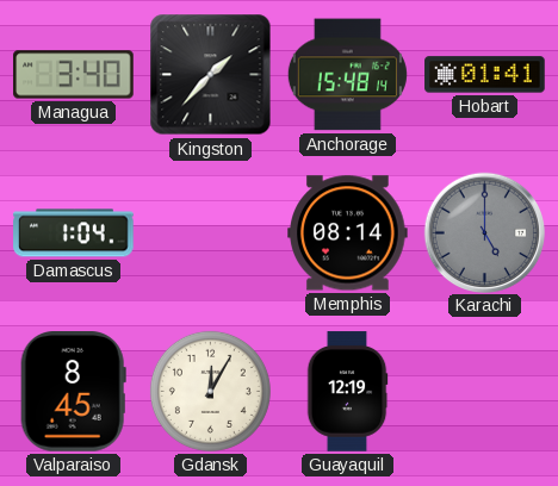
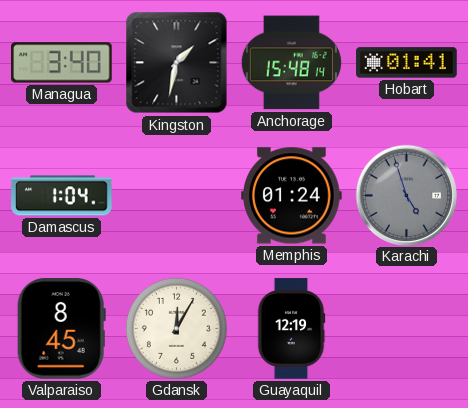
Kingston: 1:37 -> 1:32 (177, 63)
Memphis: 08:14 -> 01:24 (292, 196)
Karachi: 5:00 -> 4:57 (406, 195)
